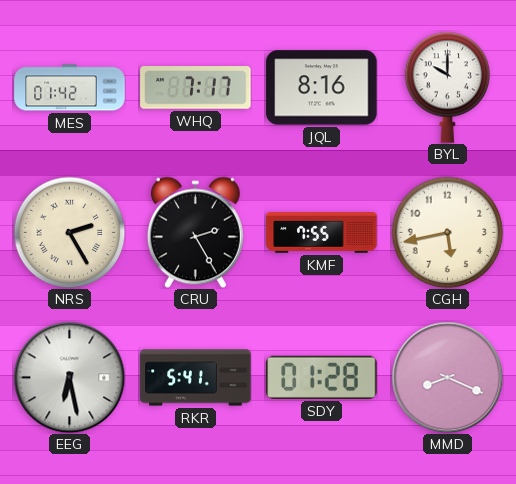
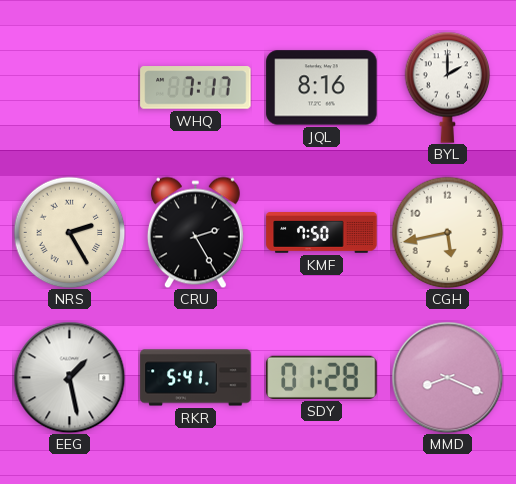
MES: 01:42 -> none (70, 88)
BYL: 10:00 -> 2:00 (448, 87)
KMF: 7:55 -> 7:50 (322, 233)
EEG: 6:28 -> 1:28 (69, 377)
